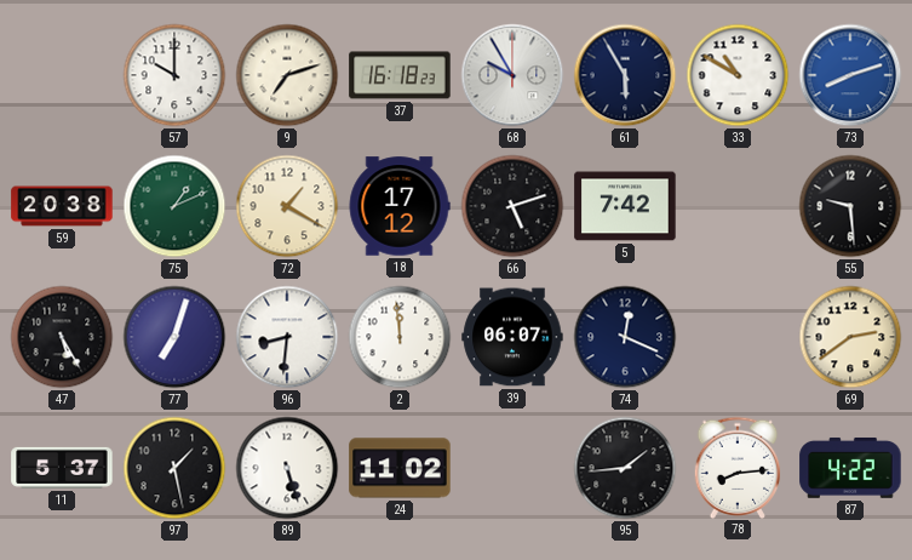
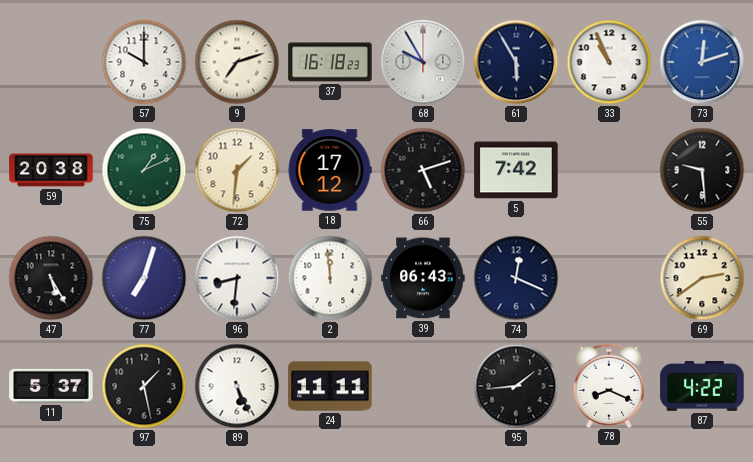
33: 10:50 -> 10:56 (609, 62)
73: 8:12 -> 12:12 (702, 62)
72: 1:20 -> 1:31 (237, 170)
39: 06:07 -> 06:43 (423, 278)
89: 5:27 -> 5:26 (237, 386)
24: 11:02 -> 11:11 (330, 386)
78: 8:14 -> 8:19 (609, 385)
